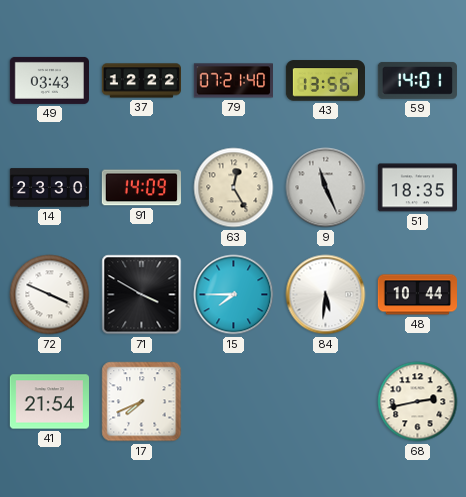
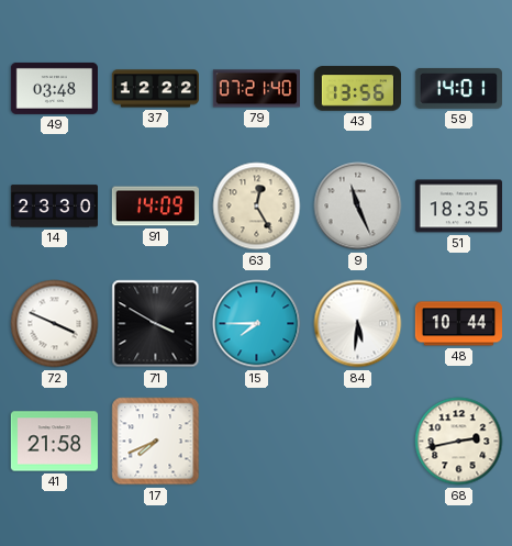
49: 03:43 -> 03:48 (54, 88)
41: 21:54 -> 21:58 (54, 442)
